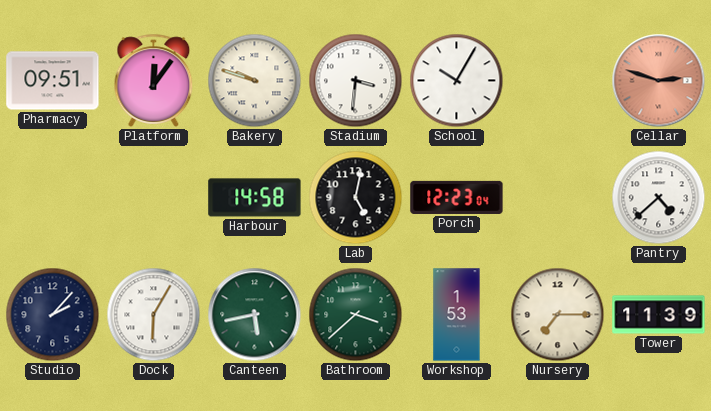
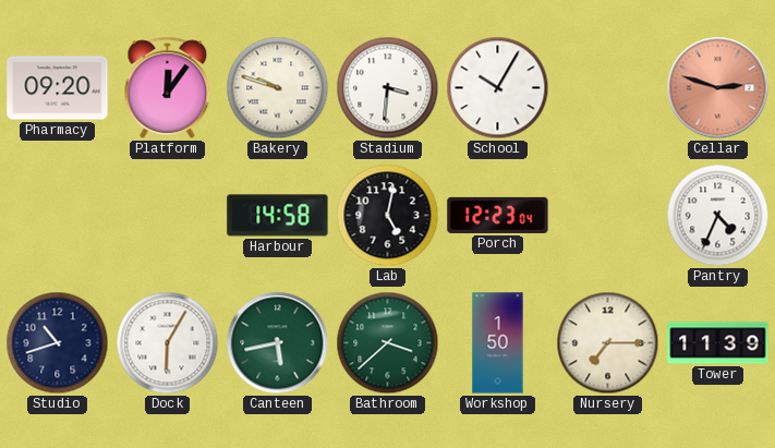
Pharmacy: 09:51 -> 09:20 (58, 88)
Pantry: 4:38 -> 4:34 (718, 216)
Studio: 2:07 -> 10:42 (58, 343)
Workshop: 1:53 -> 1:50 (498, 343)
